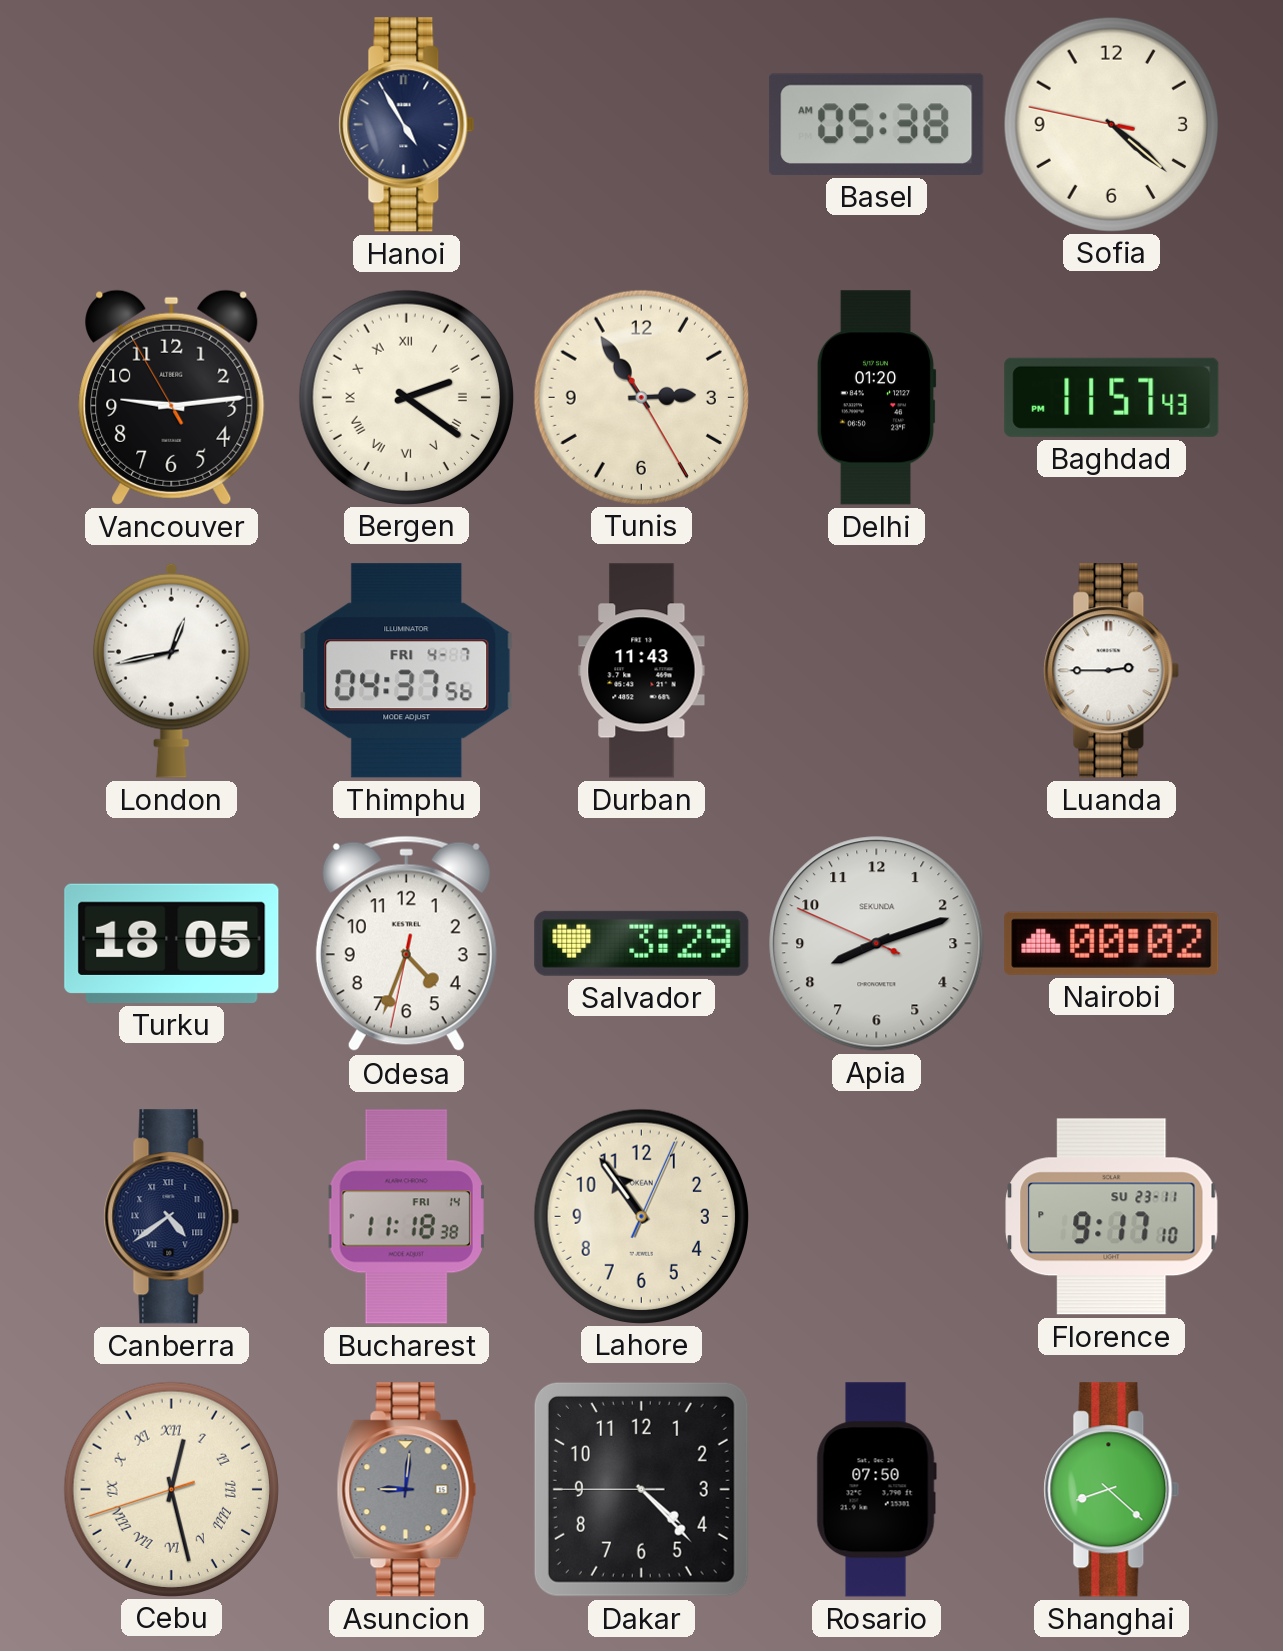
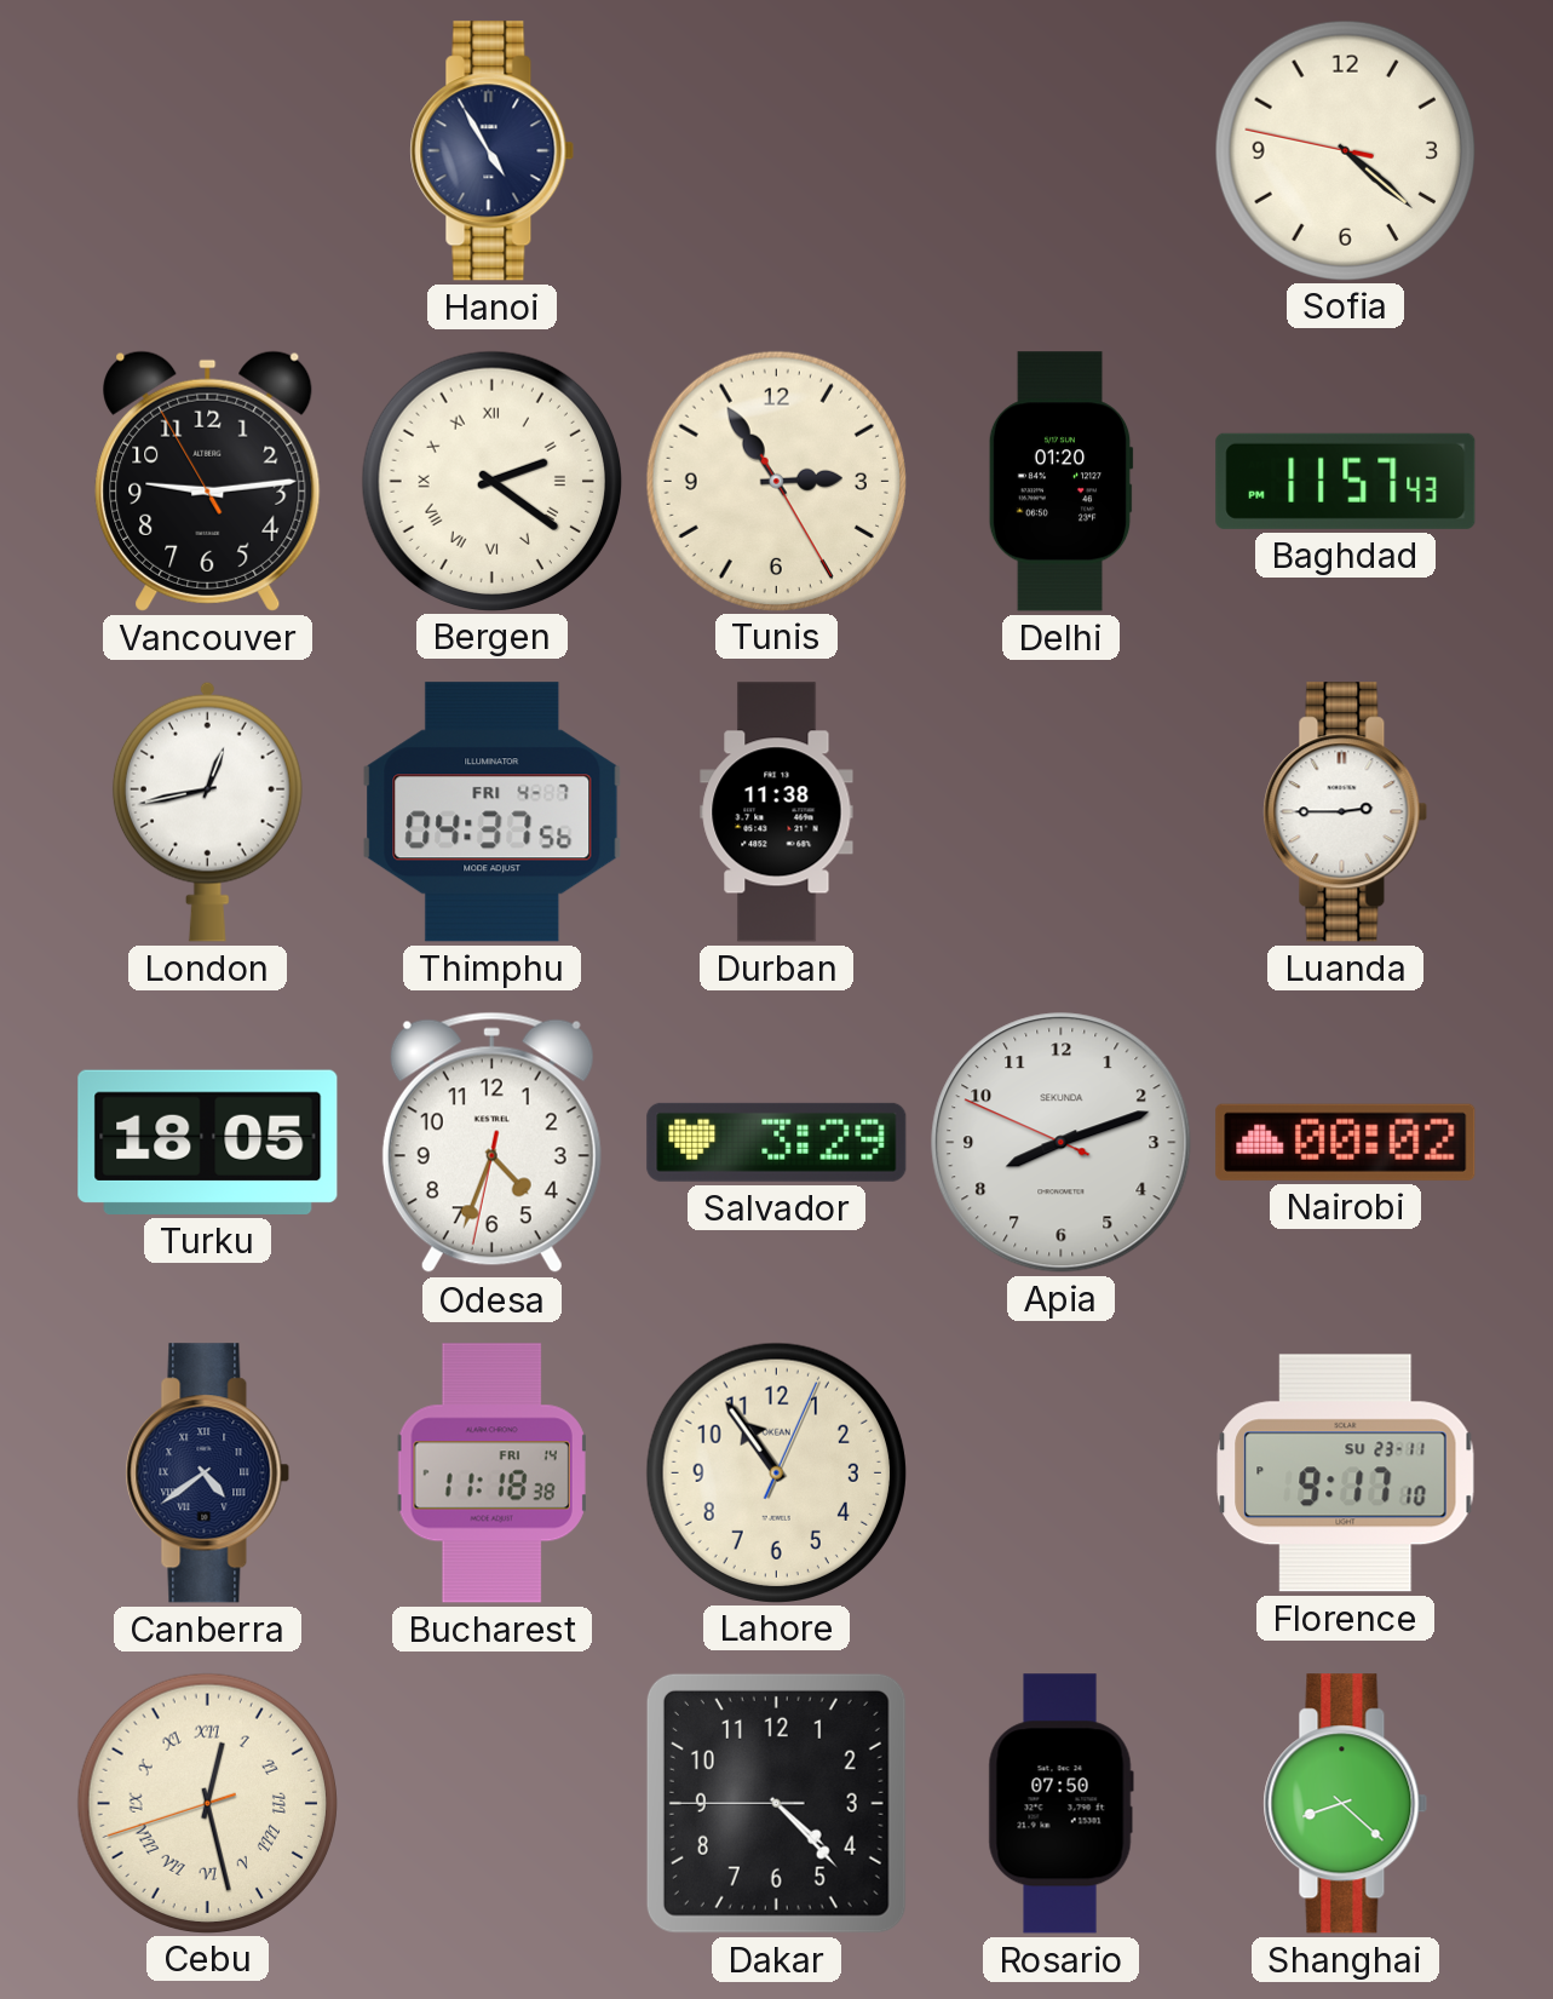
Basel: 05:38 -> none (877, 124)
Durban: 11:43 -> 11:38 (777, 812)
Asuncion: 9:01 -> none (407, 1490)
